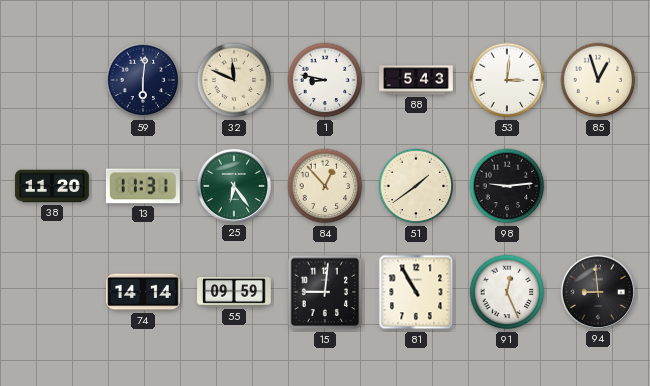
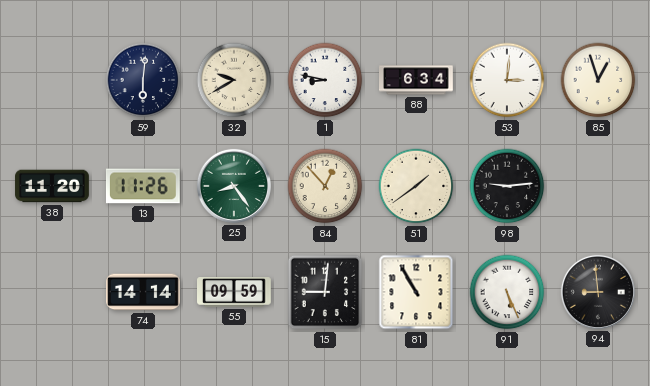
32: 11:49 -> 9:40 (234, 80)
88: 5:43 -> 6:34 (417, 80)
13: 11:31 -> 11:26 (143, 186)
25: 6:24 -> 8:24 (234, 186)
91: 12:26 -> 5:26 (507, 292)
